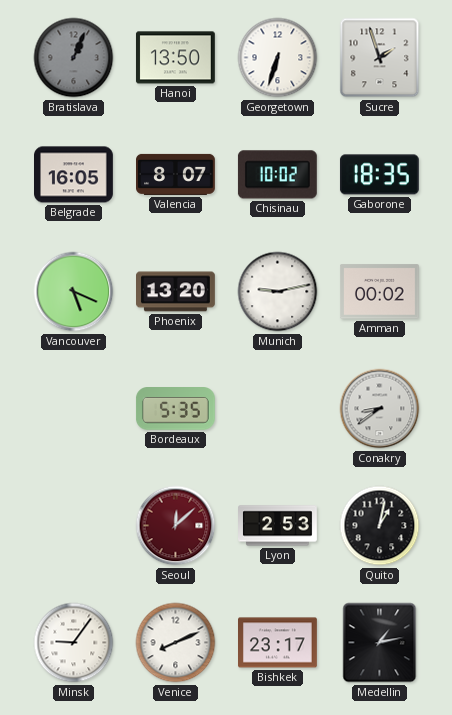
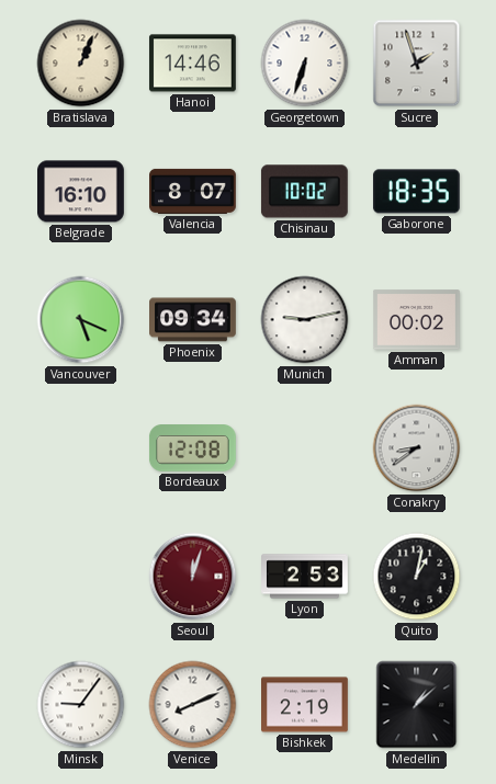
Bratislava dial: grey -> cream (81, 64)
Hanoi: 13:50 -> 14:46 (193, 64)
Belgrade: 16:05 -> 16:10 (81, 192)
Phoenix: 13:20 -> 09:34 (193, 320)
Bordeaux: 5:35 -> 12:08 (192, 448)
Seoul: 12:08 -> 12:03 (193, 577)
Bishkek: 23:17 -> 2:19 (305, 705)
Medellin: 1:13 -> 1:08 (417, 705)
